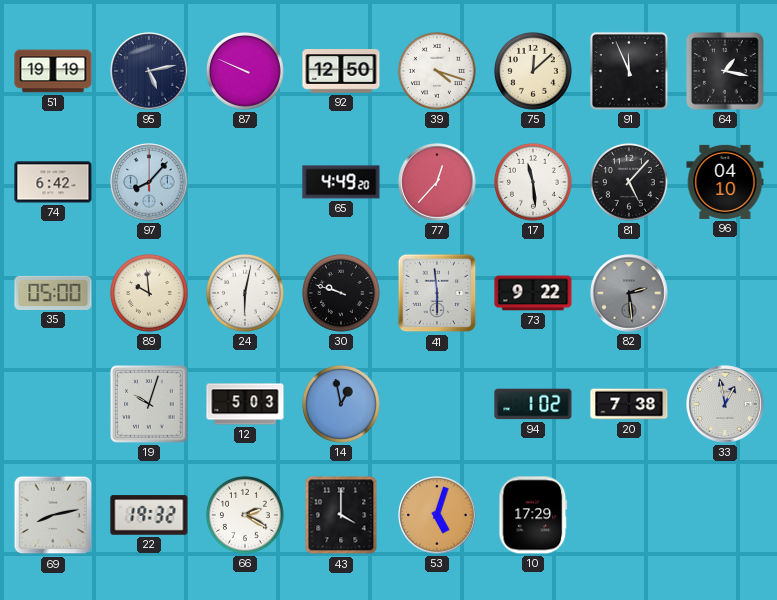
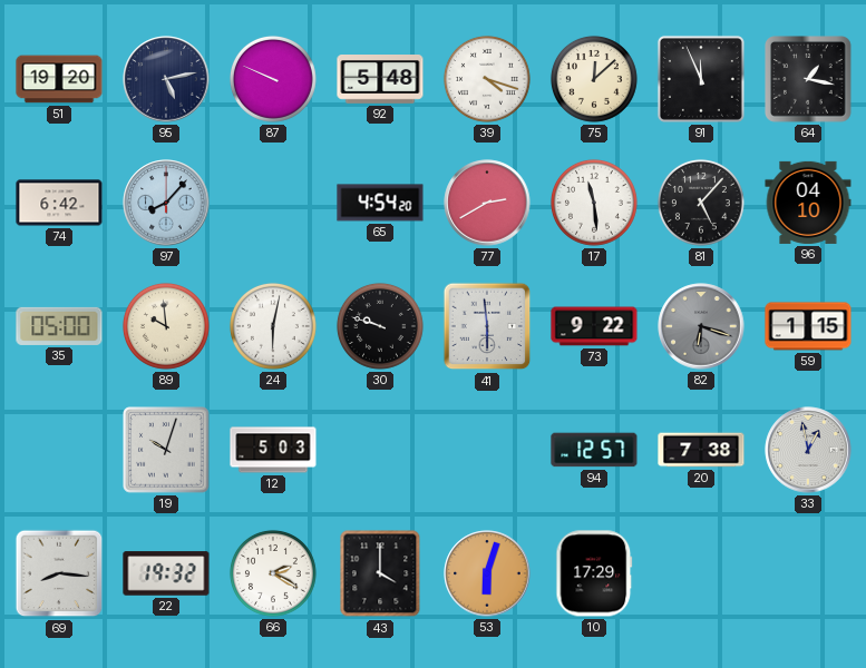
51: 19:19 -> 19:20 (59, 79)
92: 12:50 -> 5:48 (380, 80)
65: 4:49 -> 4:54 (380, 203)
77: 12:37 -> 2:40 (487, 203)
82: 2:29 -> 6:18 (701, 326)
59: none -> 1:15 (808, 326)
14: 12:58 -> none (341, 404)
94: 1:02 -> 12:57 (594, 450)
69: 8:13 -> 8:16 (59, 573)
53: 5:03 -> 6:03 (487, 573)
